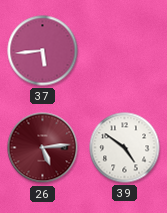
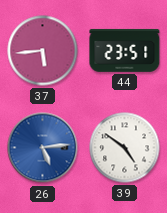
44: none -> 23:51 (125, 50)
26 dial: burgundy -> blue (43, 148)
